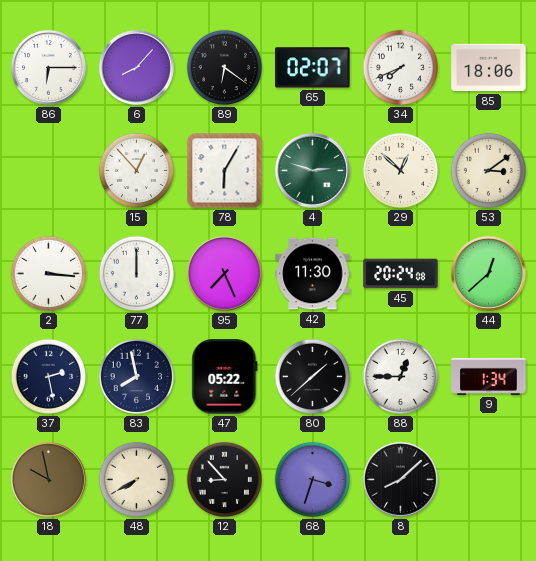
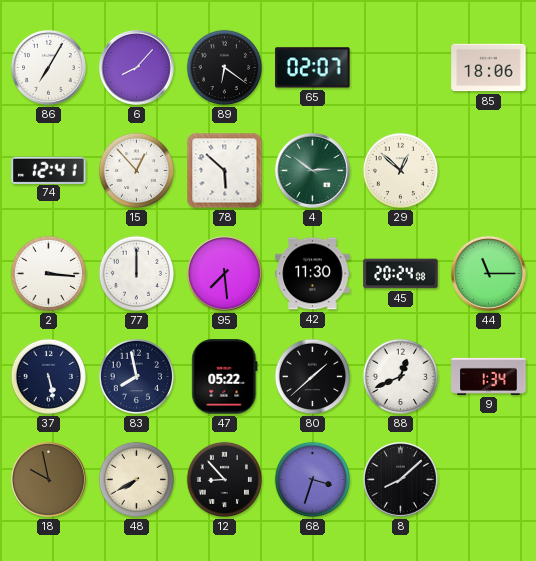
86: 6:15 -> 7:05 (48, 67)
34: 7:41 -> none (401, 68)
74: none -> 12:41 (49, 170)
78: 6:05 -> 5:52 (225, 171)
4: 2:48 -> 2:51 (312, 170)
53: 3:09 -> none (489, 171)
95: 7:26 -> 7:29 (224, 273)
44: 12:38 -> 11:15 (488, 273)
37: 2:28 -> 5:28 (49, 377)
88: 12:45 -> 12:41 (401, 377)
